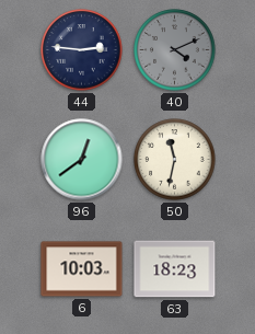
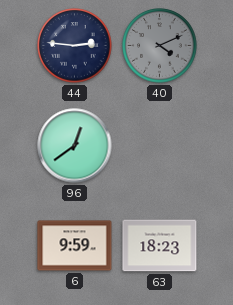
50: 11:32 -> none (175, 160)
6: 10:03 -> 9:59 (75, 246)
